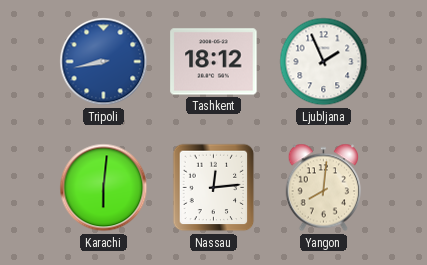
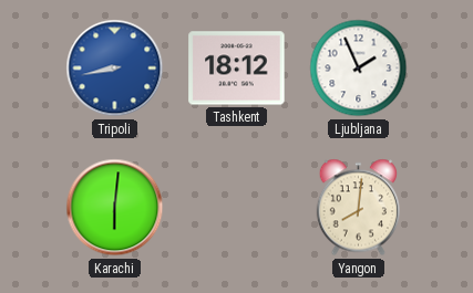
Nassau: 12:14 -> none (214, 188)
